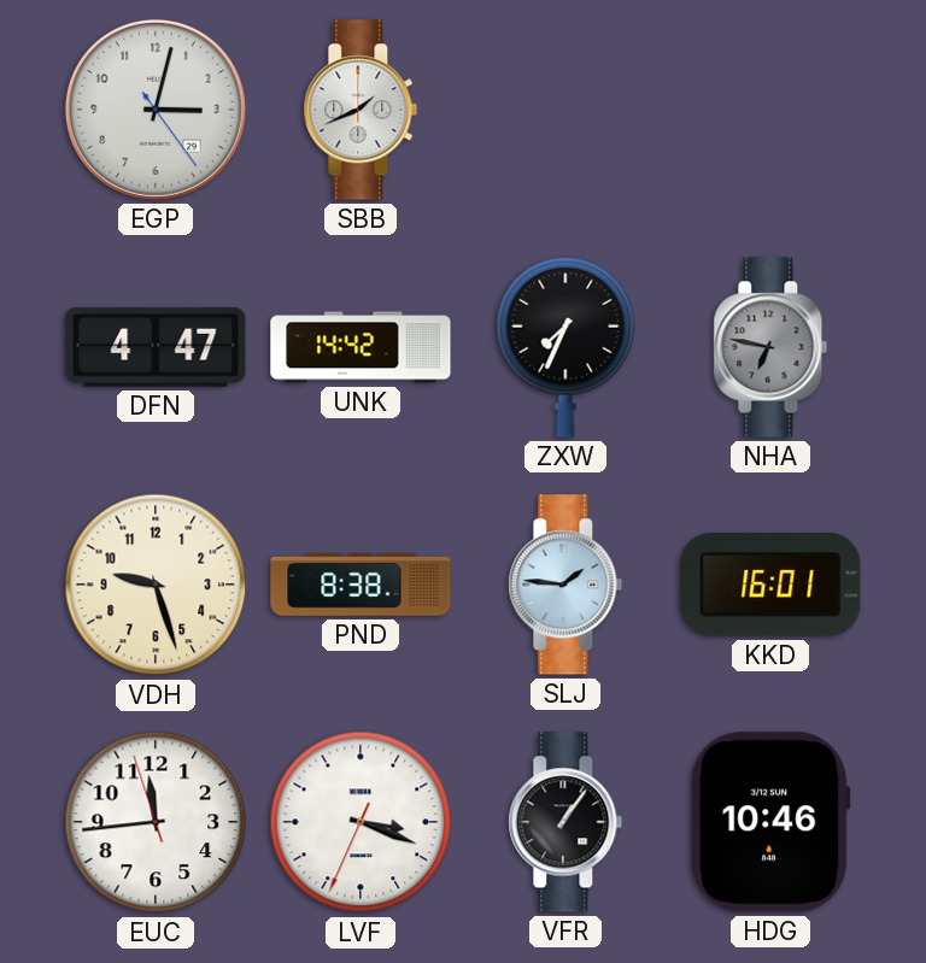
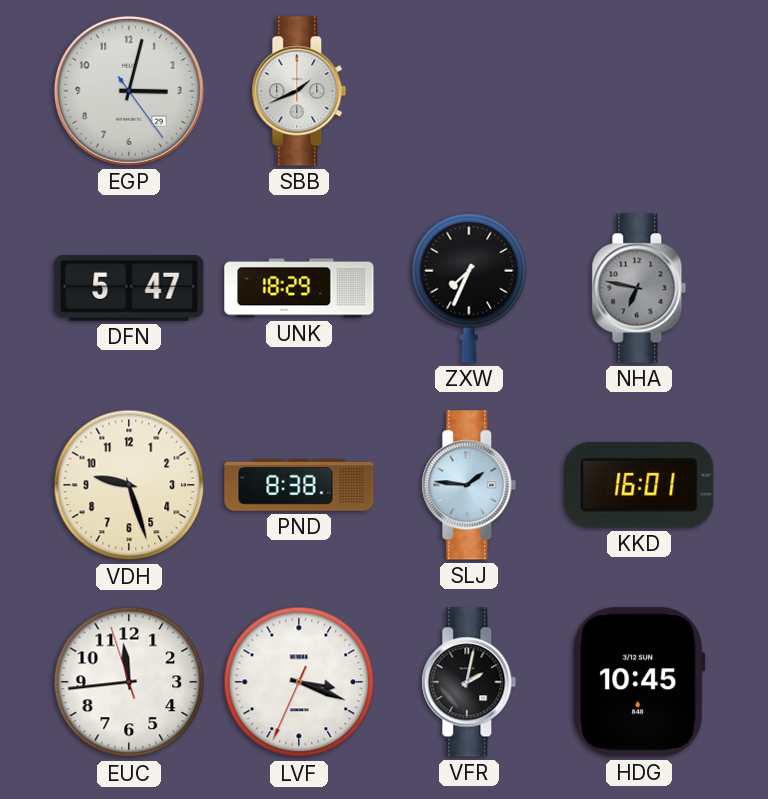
DFN: 4:47 -> 5:47 (129, 288)
UNK: 14:42 -> 18:29 (299, 288)
VFR: 1:06 -> 2:02 (469, 682)
HDG: 10:46 -> 10:45 (639, 682)
